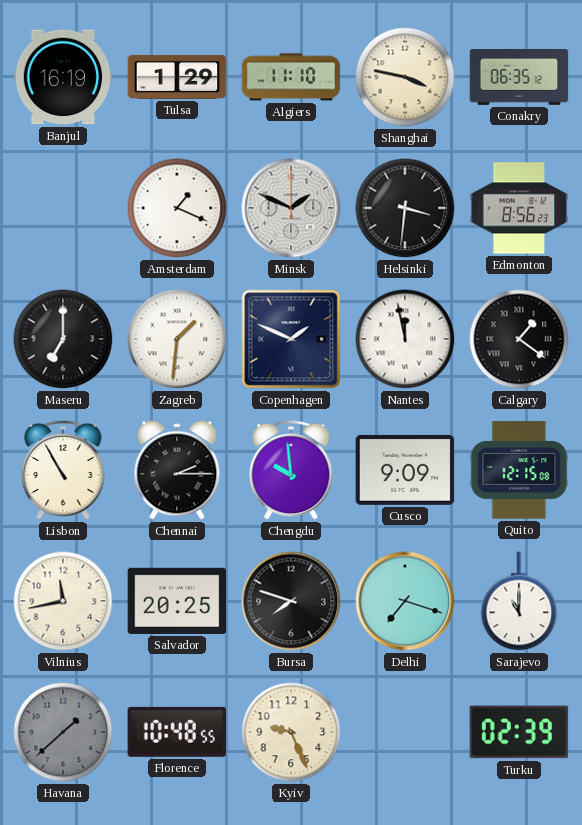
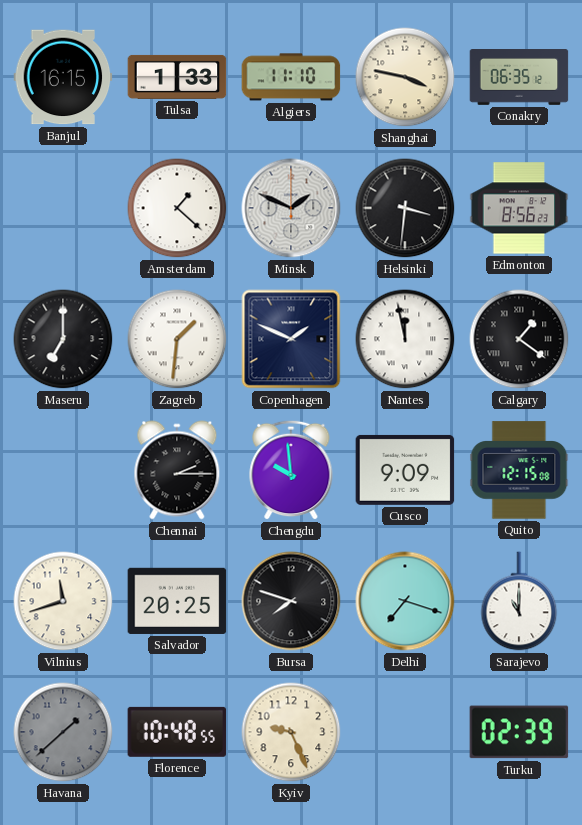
Banjul: 16:19 -> 16:15 (63, 77)
Tulsa: 1:29 -> 1:33 (177, 77)
Amsterdam: 1:19 -> 1:22 (177, 208)
Lisbon: 10:55 -> none (63, 470)
Vilnius: 11:43 -> 11:42 (63, 601)
